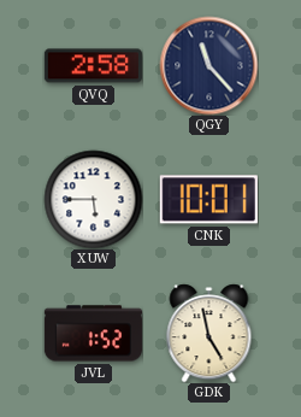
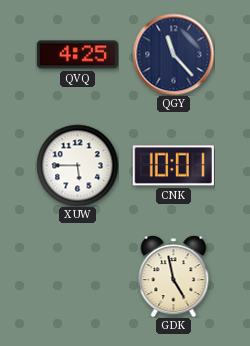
QVQ: 2:58 -> 4:25 (77, 55)
JVL: 1:52 -> none (93, 334)
